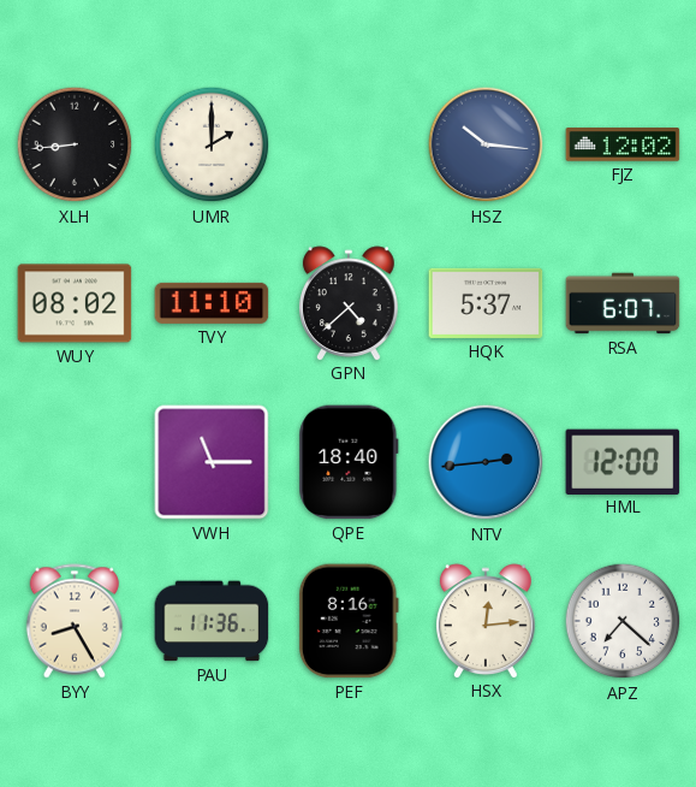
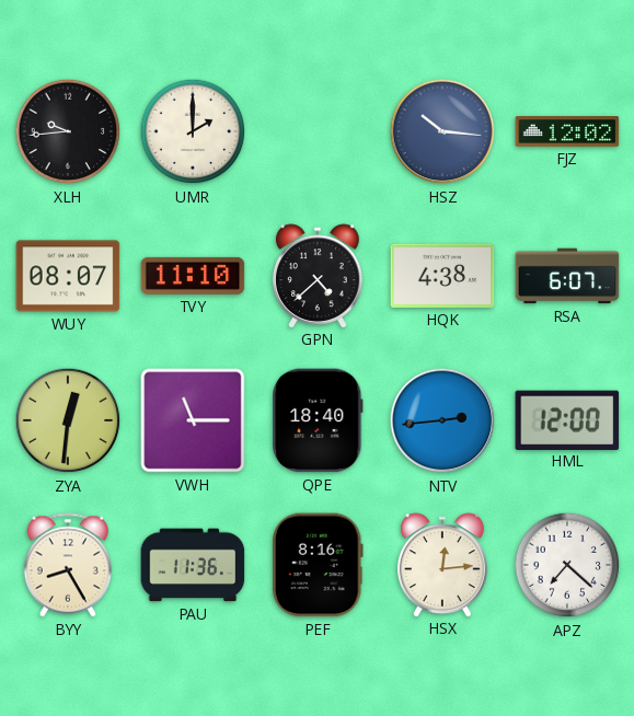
XLH: 8:44 -> 9:44 (68, 131)
WUY: 08:02 -> 08:07 (68, 276)
HQK: 5:37 -> 4:38 (442, 276)
ZYA: none -> 12:31 (68, 420)
